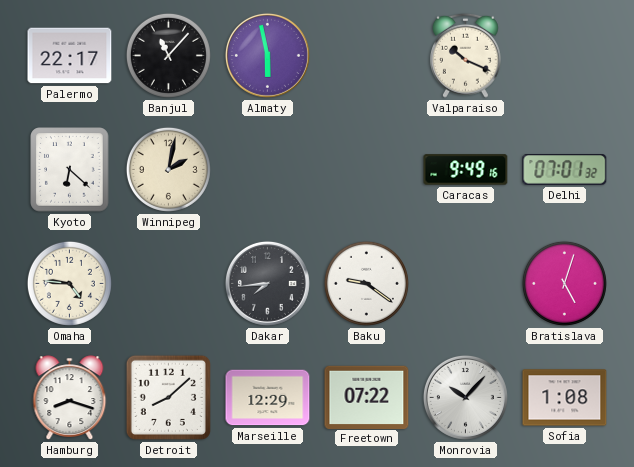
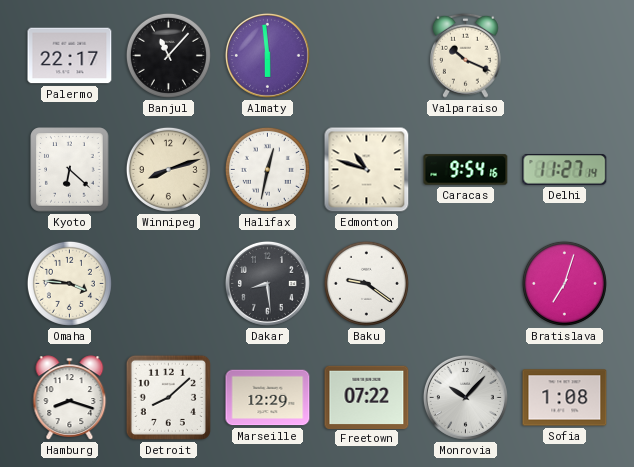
Almaty: 5:58 -> 5:59 (267, 55)
Winnipeg: 2:02 -> 8:12 (168, 169)
Halifax: none -> 12:32 (267, 169)
Edmonton: none -> 10:48 (367, 170)
Caracas: 9:49 -> 9:54 (466, 170)
Delhi: 07:01 -> 11:27 (565, 170)
Omaha: 4:46 -> 3:46 (69, 283)
Dakar: 7:44 -> 8:29 (267, 283)
Bratislava: 5:03 -> 7:03 (564, 283)
